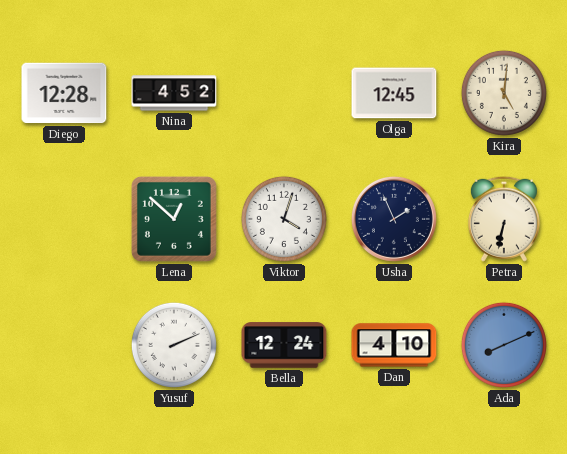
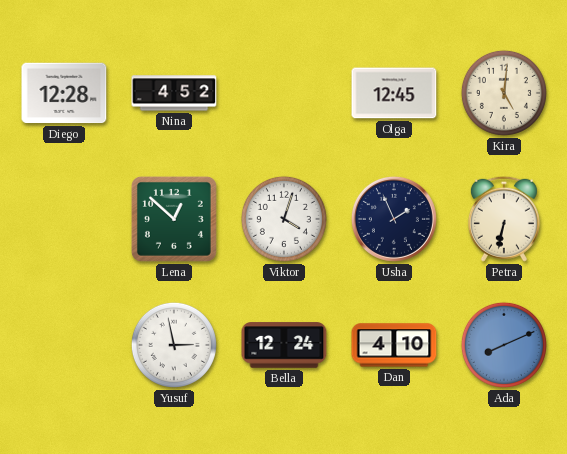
Yusuf: 2:11 -> 2:58 (174, 345)
